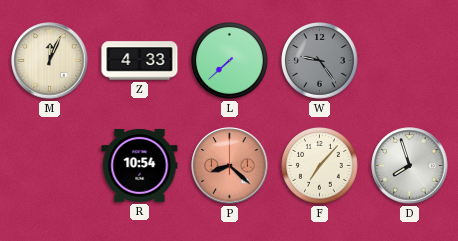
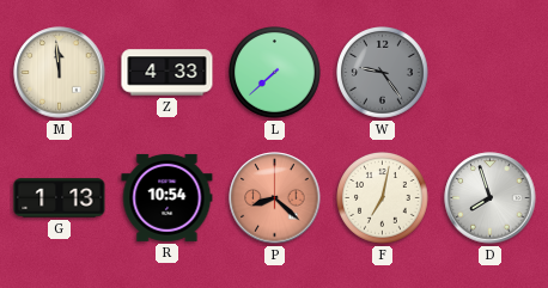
M: 12:04 -> 11:59 (60, 73)
G: none -> 1:13 (60, 198)
F: 7:07 -> 7:02 (383, 198)
